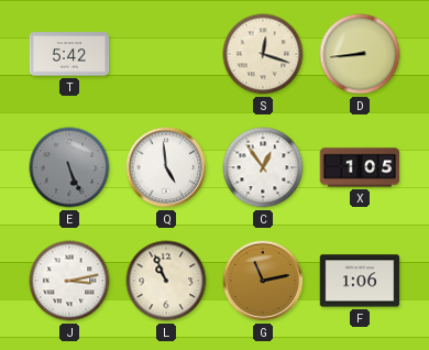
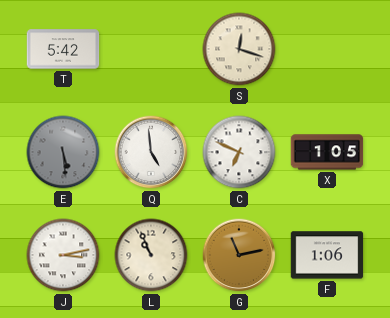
D: 8:44 -> none (360, 54)
E: 5:26 -> 5:29 (63, 152)
C: 12:54 -> 6:49 (239, 152)
